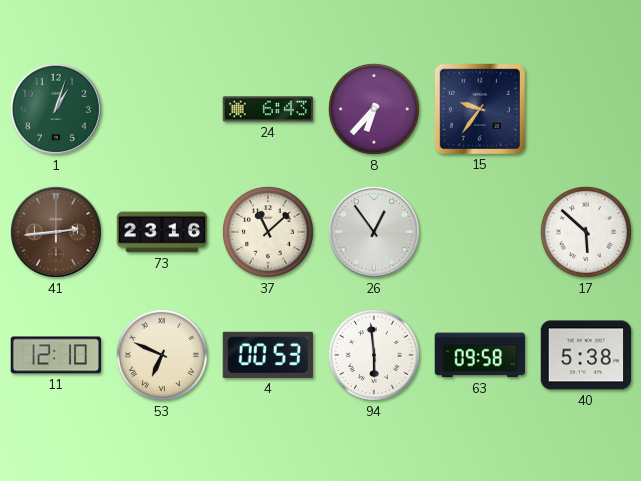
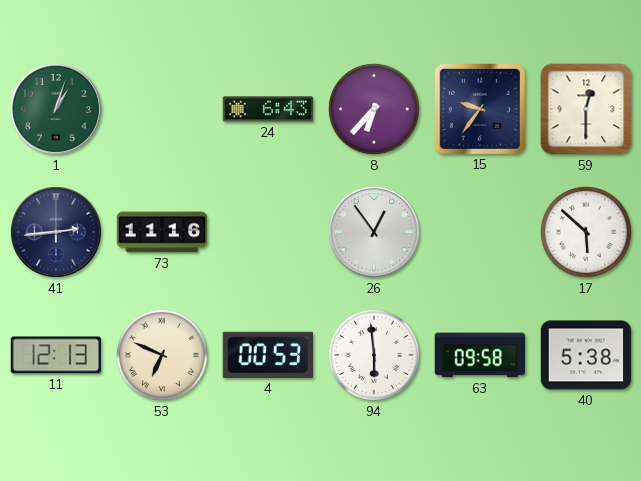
59: none -> 12:30 (586, 109)
41 dial: brown -> navy (56, 232)
73: 23:16 -> 11:16 (162, 232)
37: 11:08 -> none (268, 232)
11: 12:10 -> 12:13 (56, 355)
